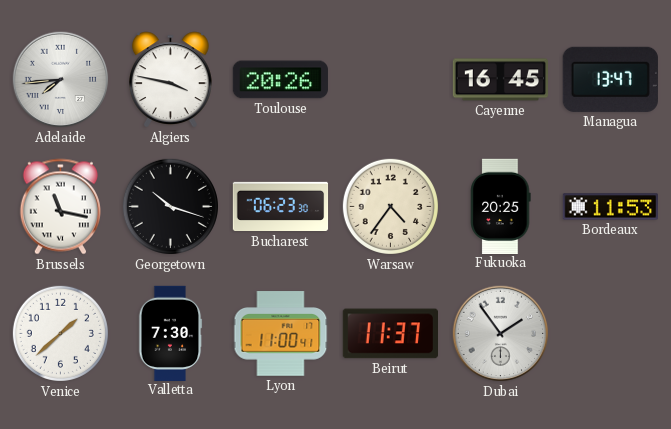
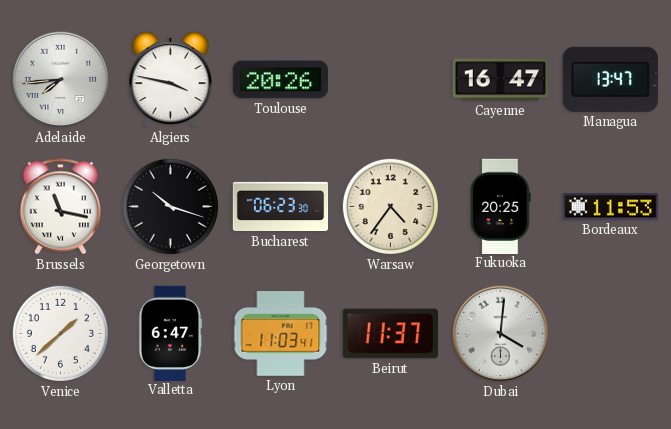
Cayenne: 16:45 -> 16:47 (500, 80)
Valletta: 7:30 -> 6:47 (170, 333)
Lyon: 11:00 -> 11:03 (281, 334)
Dubai: 1:54 -> 4:01 (501, 334)
